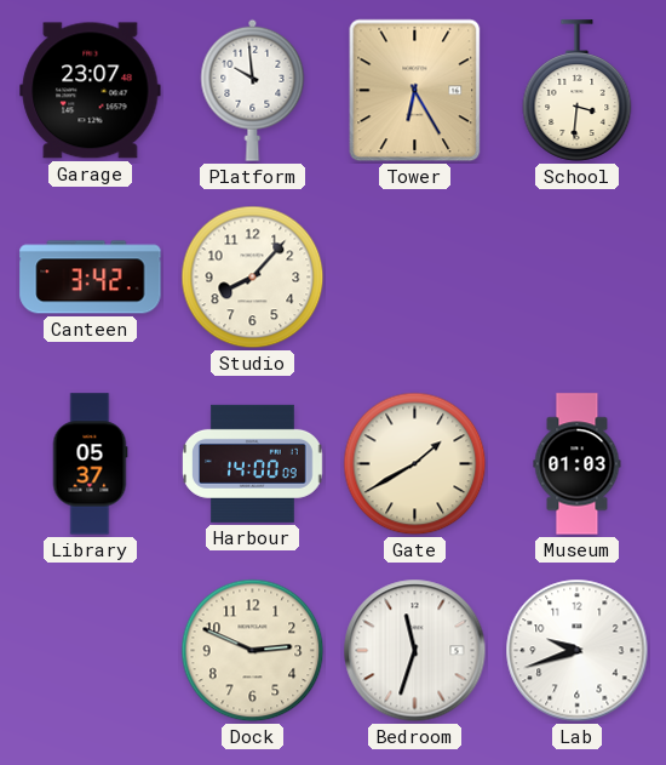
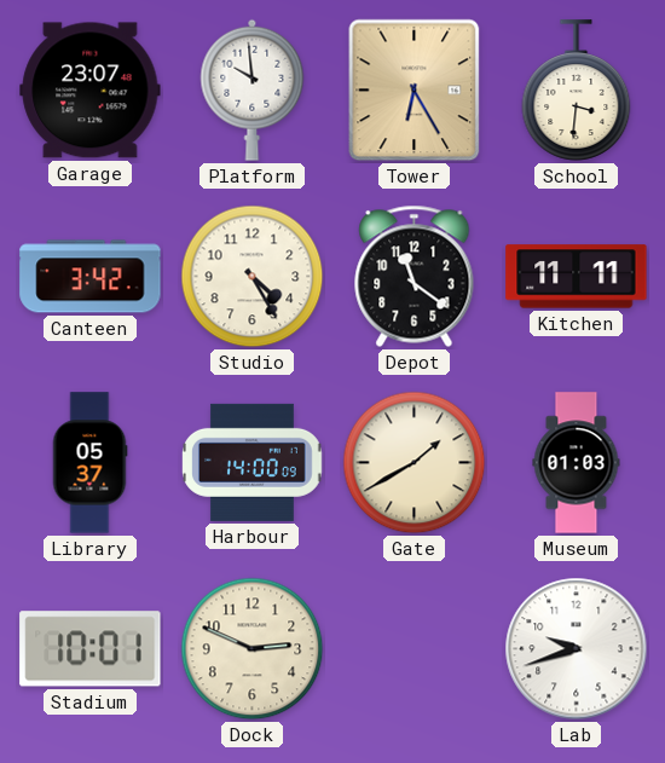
Studio: 8:07 -> 4:25 (253, 277)
Depot: none -> 11:21 (415, 276)
Kitchen: none -> 11:11 (577, 277)
Stadium: none -> 10:01 (91, 649)
Bedroom: 11:33 -> none (415, 651)
